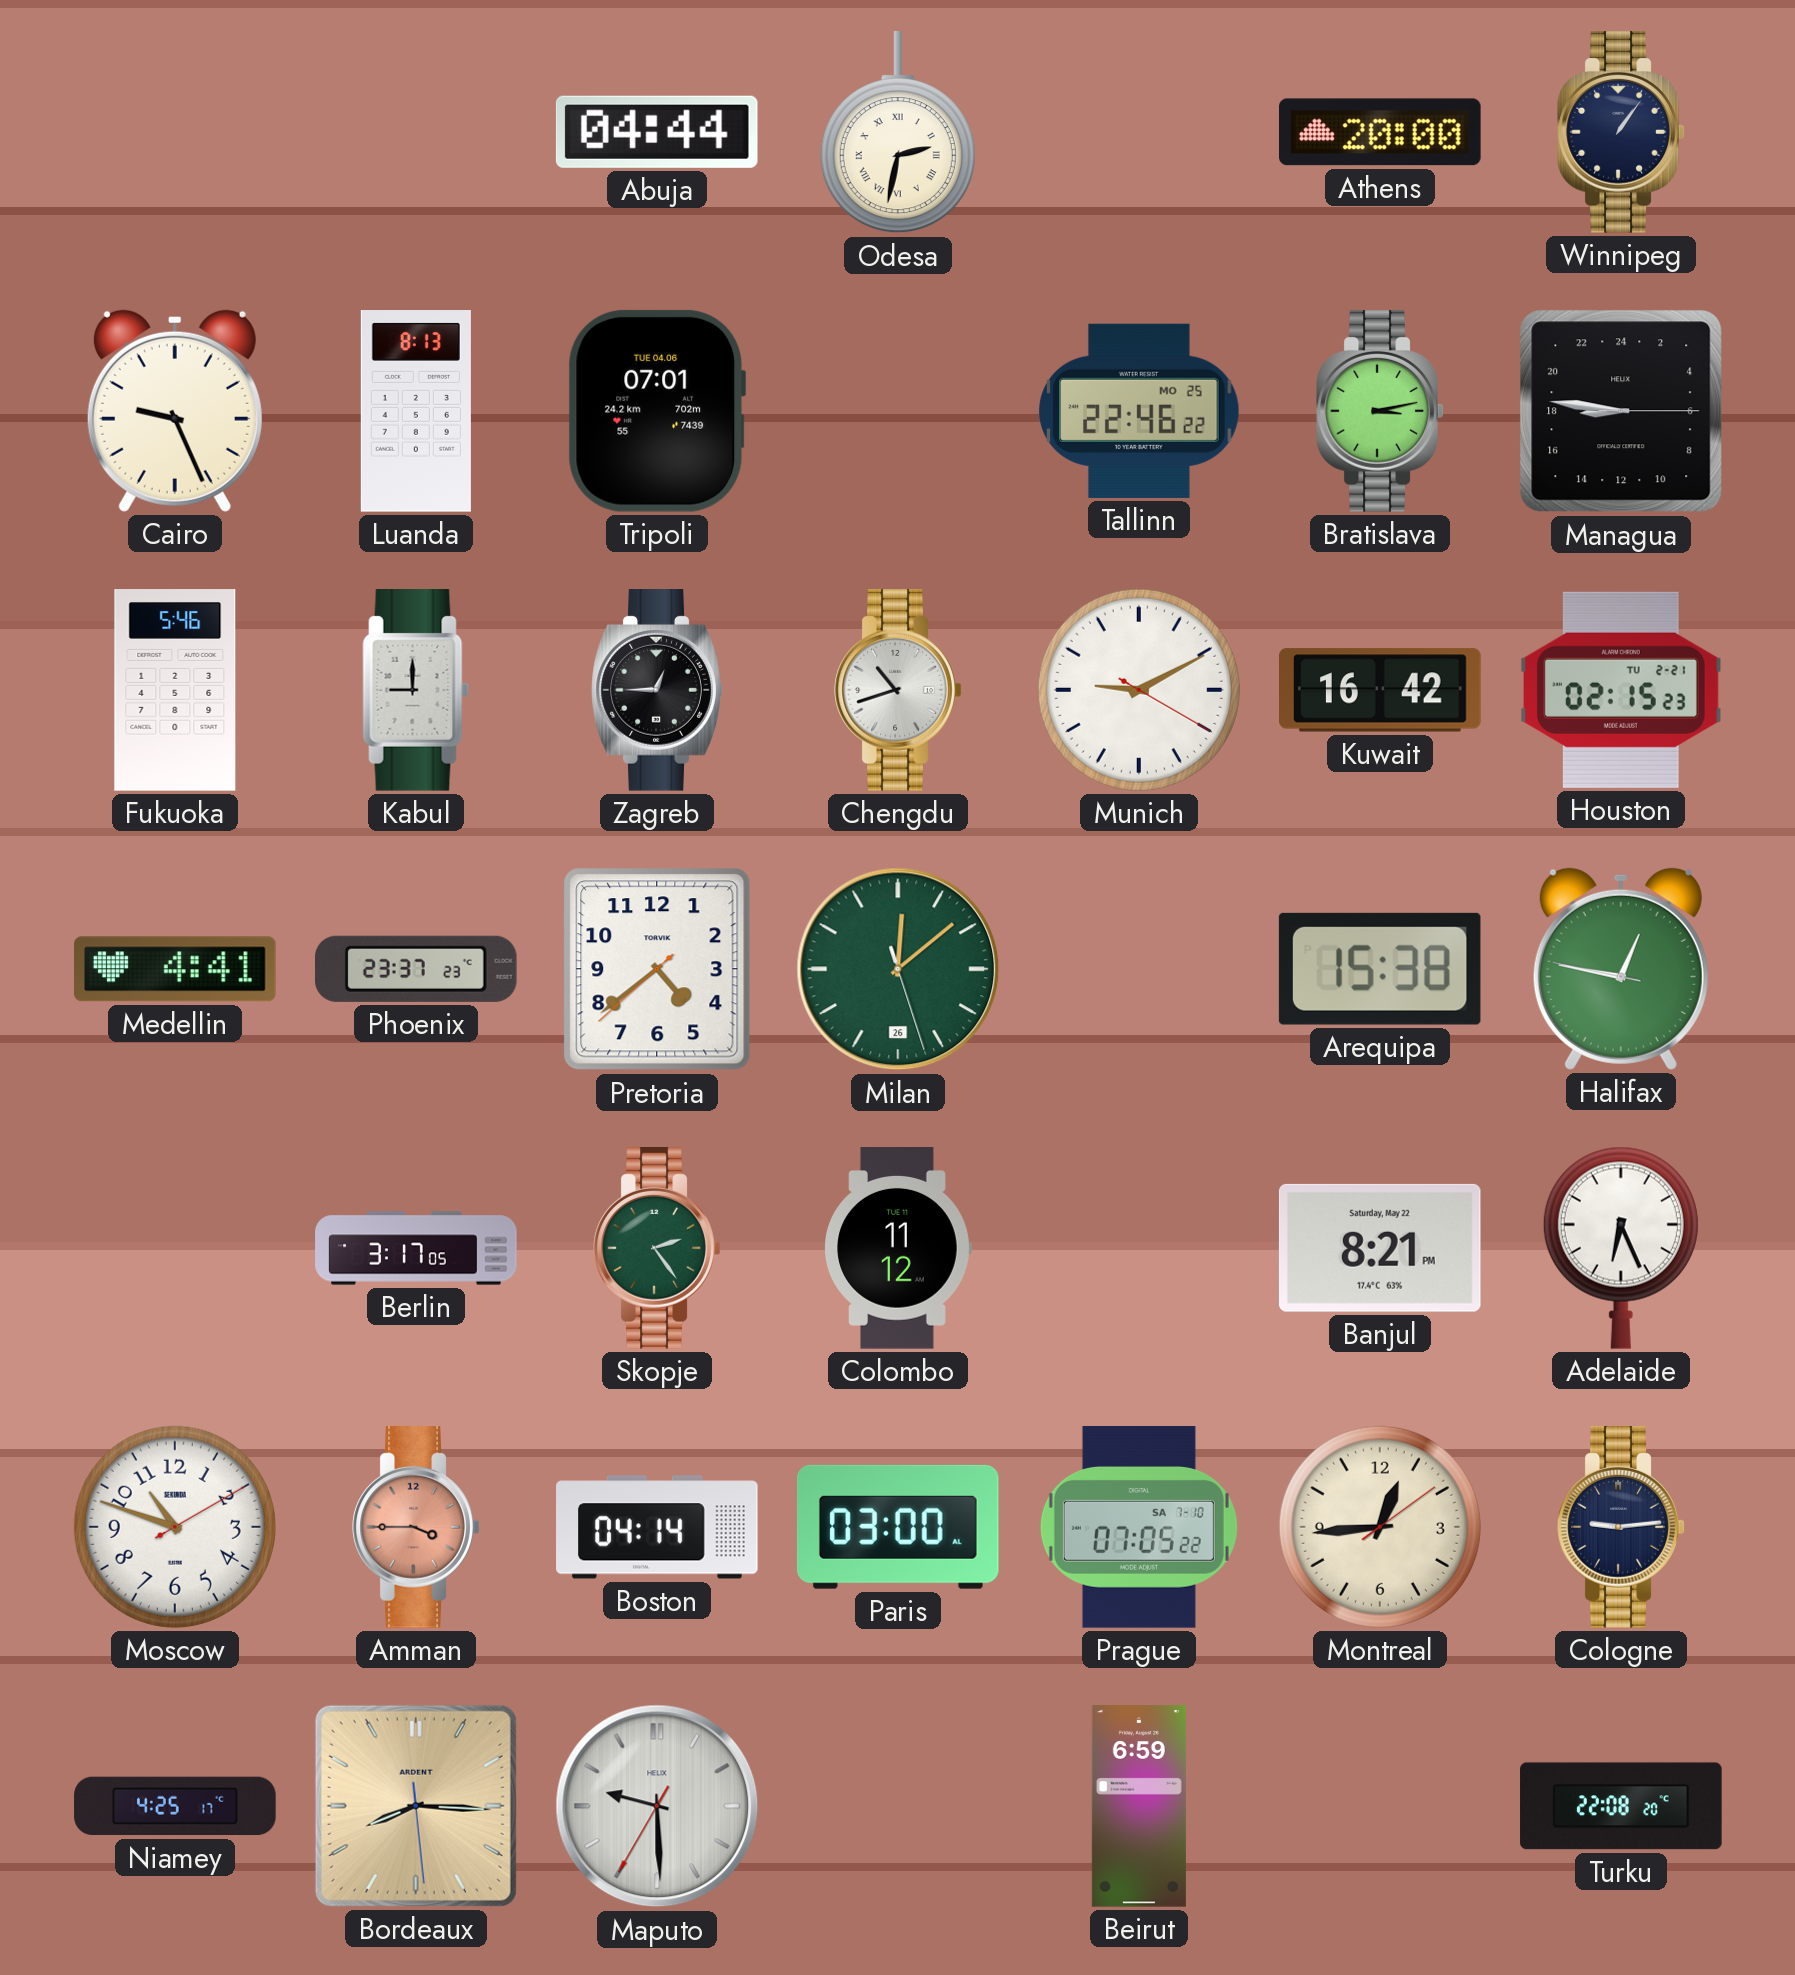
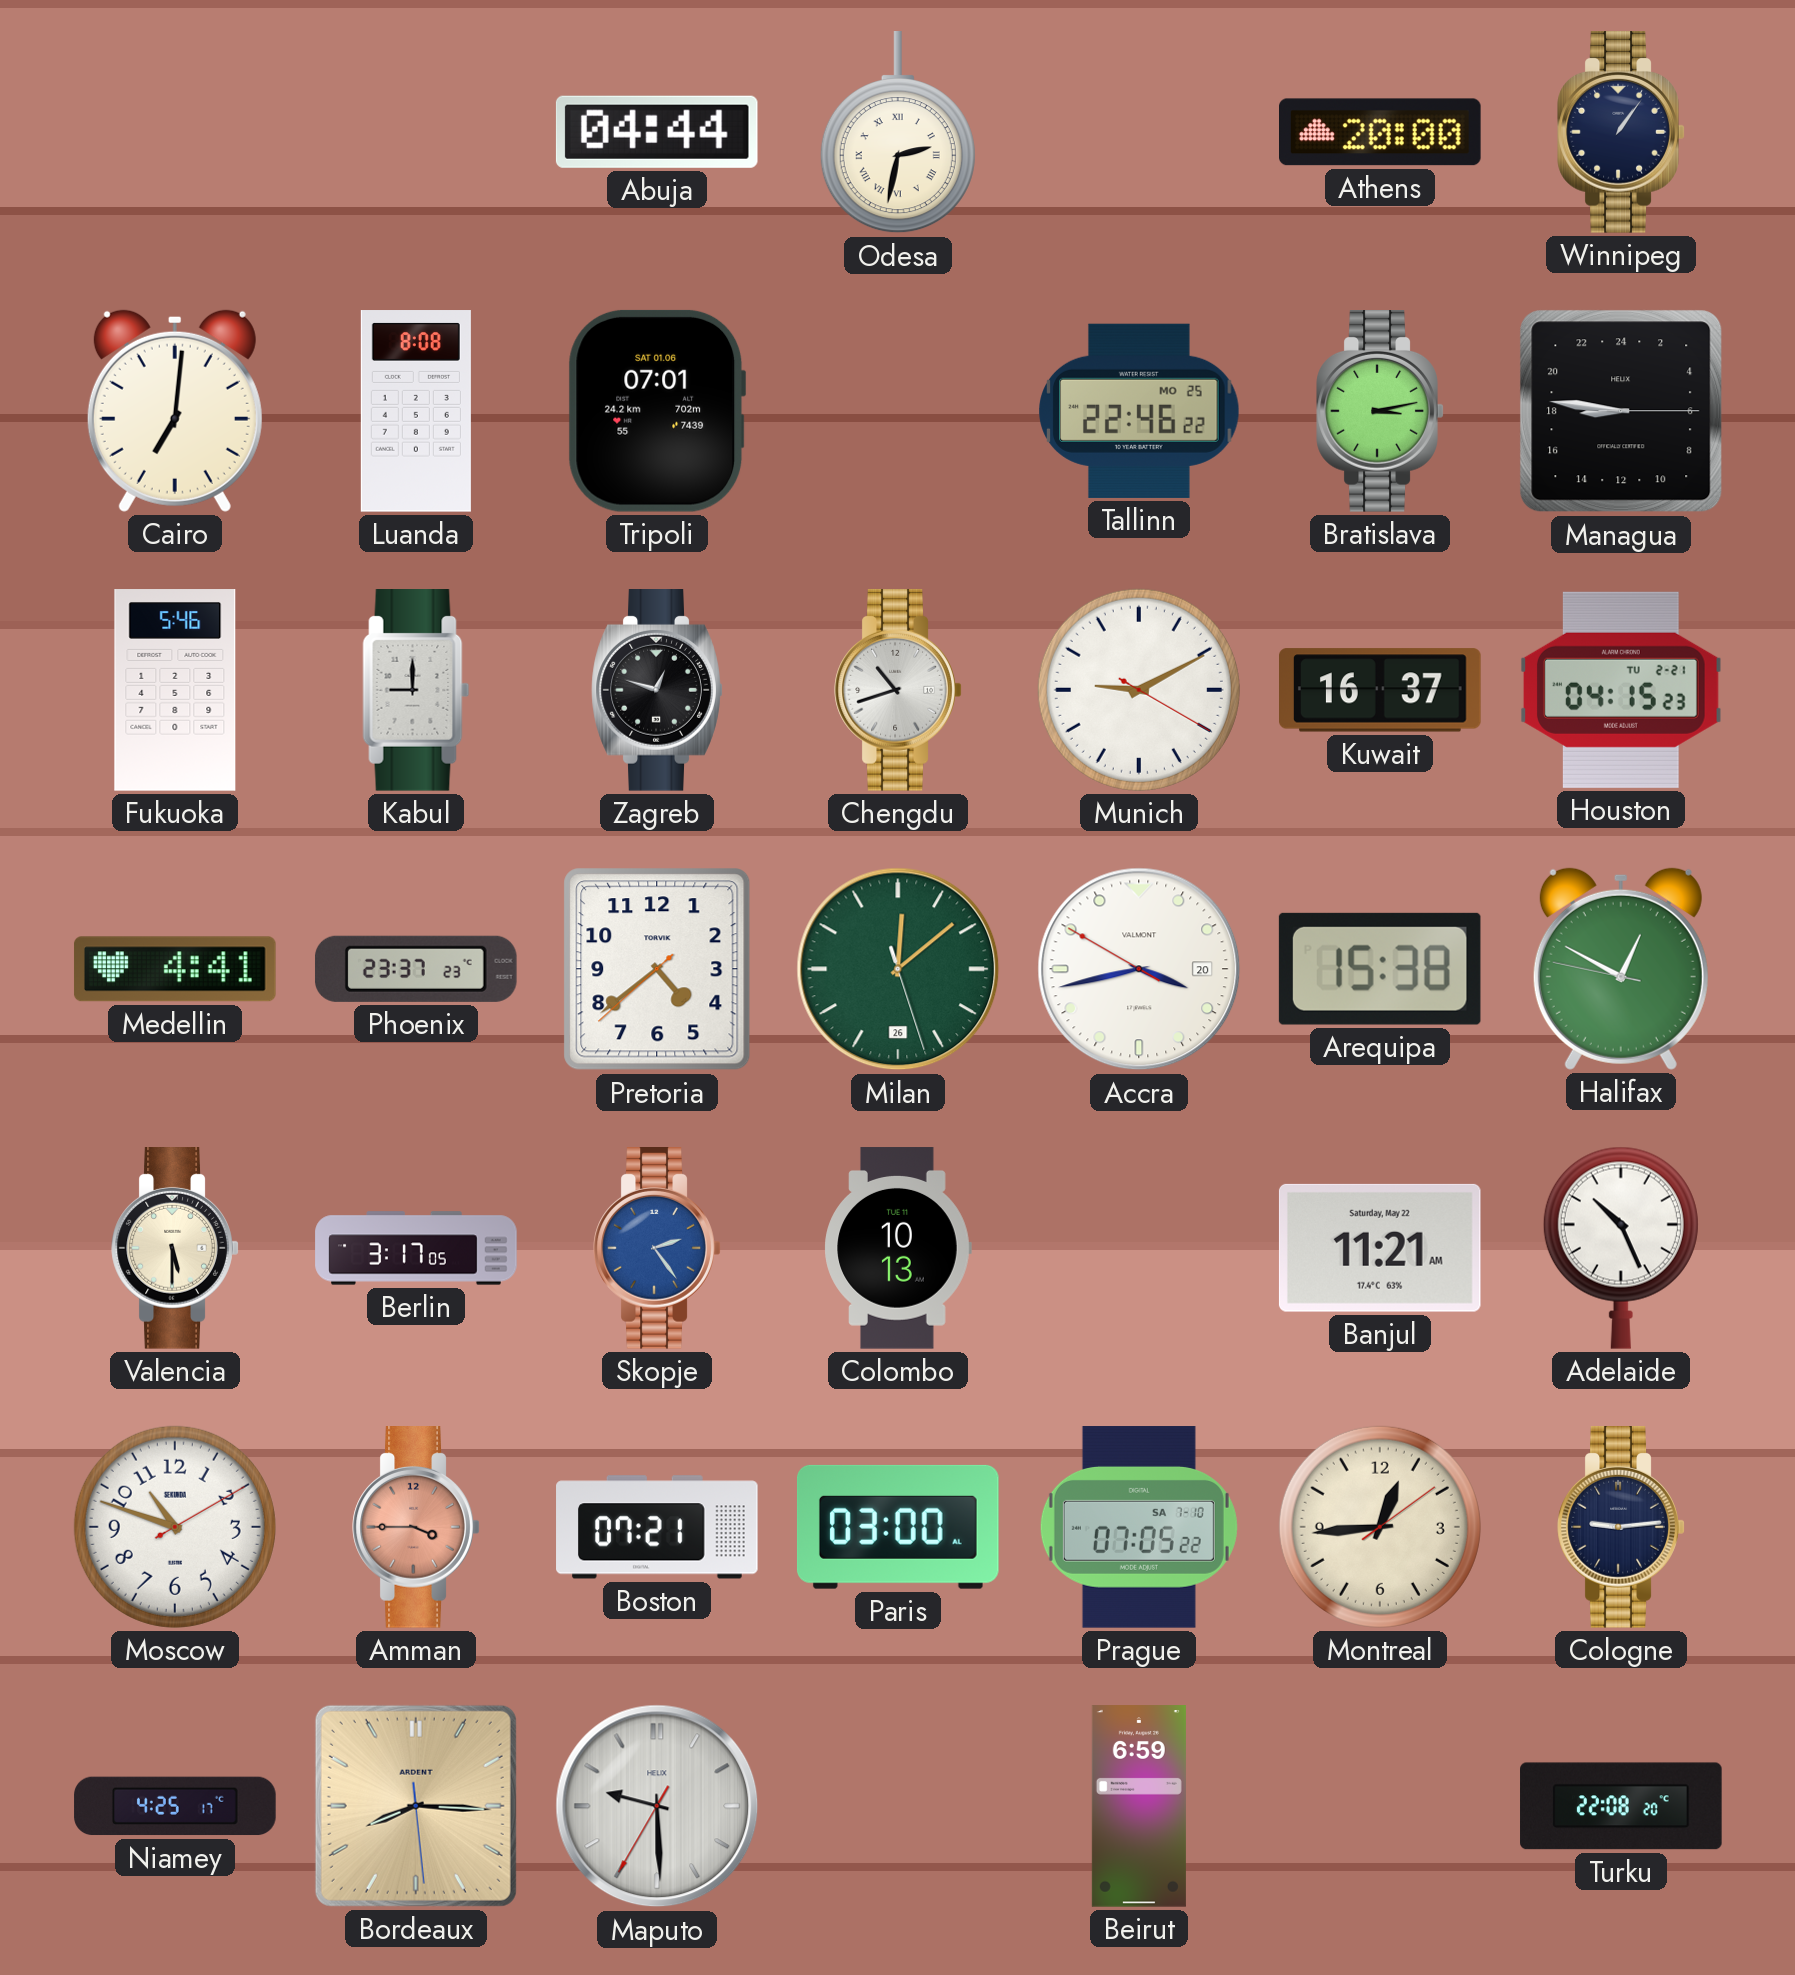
Cairo: 9:26 -> 7:01 (175, 411)
Luanda: 8:13 -> 8:08 (416, 411)
Tripoli date: TUE 04.06 -> SAT 01.06 (657, 411)
Zagreb: 12:45 -> 12:48 (657, 691)
Kuwait: 16:42 -> 16:37 (1380, 690)
Houston: 02:15 -> 04:15 (1621, 690)
Accra: none -> 3:42 (1139, 969)
Halifax: 12:46 -> 12:49 (1621, 969)
Valencia: none -> 5:30 (175, 1249)
Skopje dial: green -> blue (657, 1249)
Colombo: 11:12 -> 10:13 (898, 1248)
Banjul: 8:21 -> 11:21 (1380, 1248)
Adelaide: 6:26 -> 10:26 (1621, 1248)
Boston: 04:14 -> 07:21 (657, 1527)
